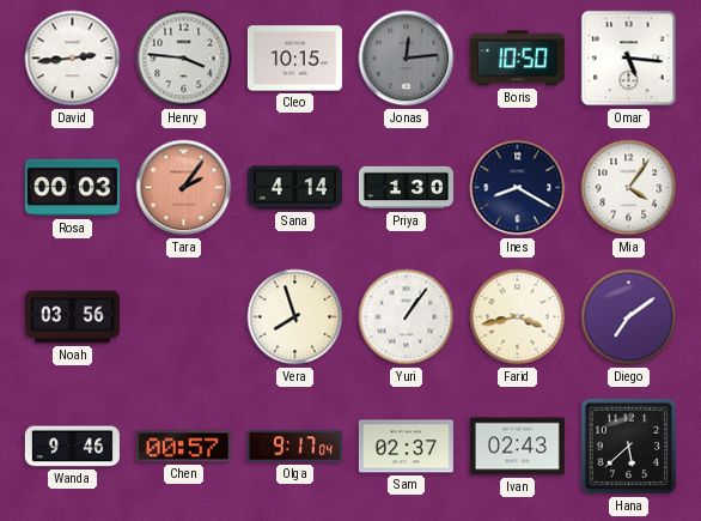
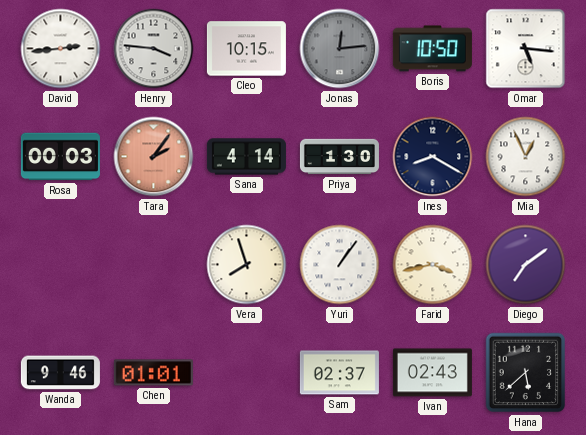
Mia: 4:06 -> 12:56 (526, 157)
Noah: 03:56 -> none (72, 317)
Chen: 00:57 -> 01:01 (153, 373)
Olga: 9:17 -> none (294, 447)
